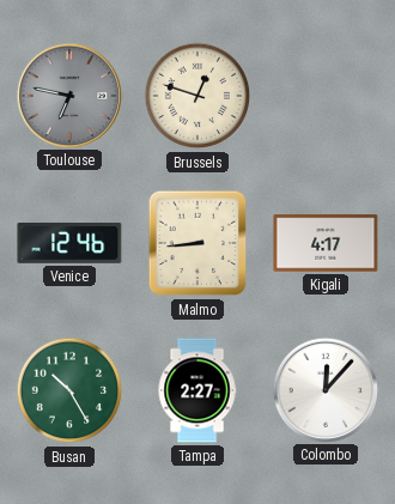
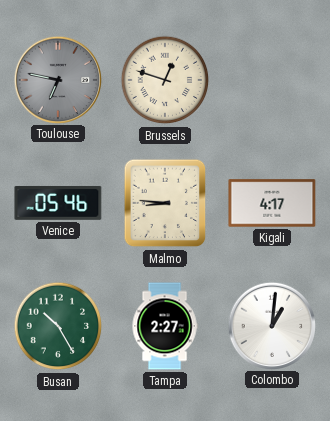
Venice: 12:46 -> 05:46 (58, 203)
Malmo: 8:44 -> 8:46 (165, 203)
Colombo: 12:07 -> 1:01 (271, 325)
